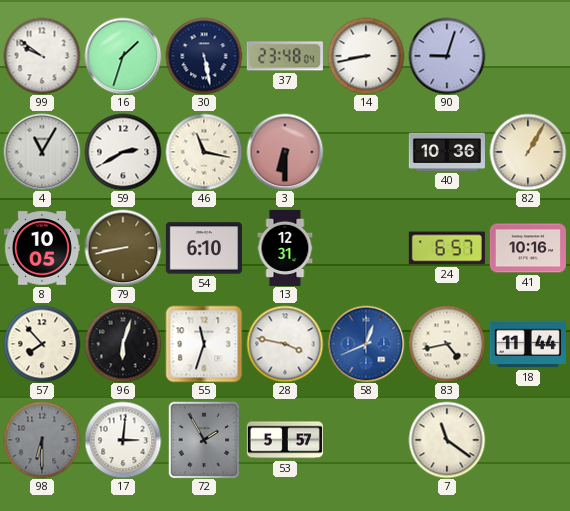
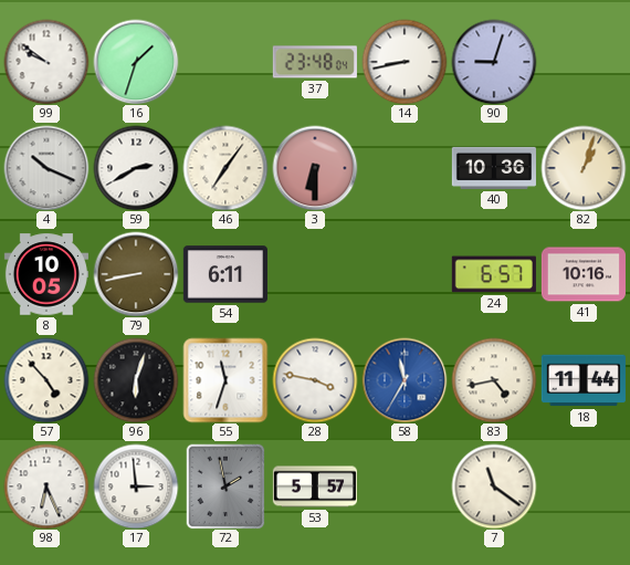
30: 5:28 -> none (204, 56)
4: 11:05 -> 10:19 (46, 168)
46: 11:17 -> 7:06 (225, 168)
82: 1:05 -> 1:03 (584, 168)
54: 6:10 -> 6:11 (225, 274)
13: 12:31 -> none (285, 247)
57: 7:53 -> 4:53 (46, 380)
58: 12:41 -> 11:35 (405, 380)
98: 6:30 -> 6:26 (46, 486)
98 dial: grey -> white (46, 486)
17: 3:01 -> 2:59 (136, 486)
72: 1:55 -> 1:58 (225, 486)
